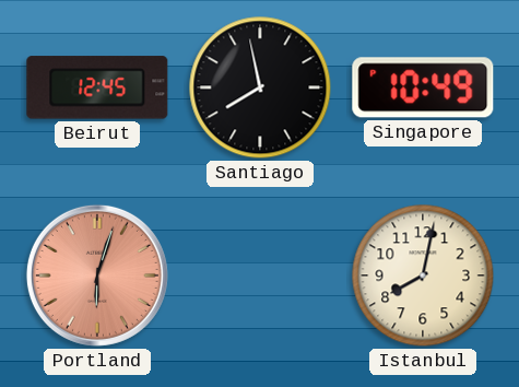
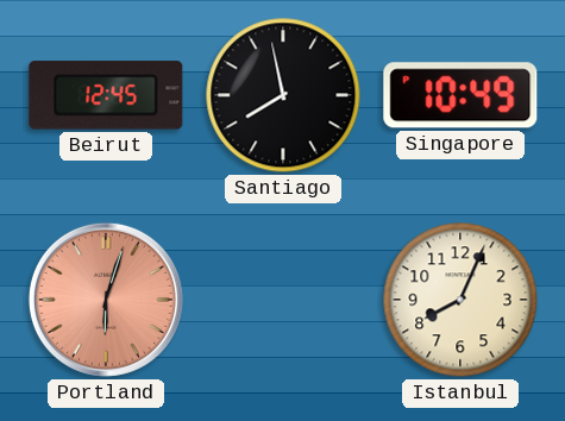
Istanbul: 8:02 -> 8:04 (460, 300)
